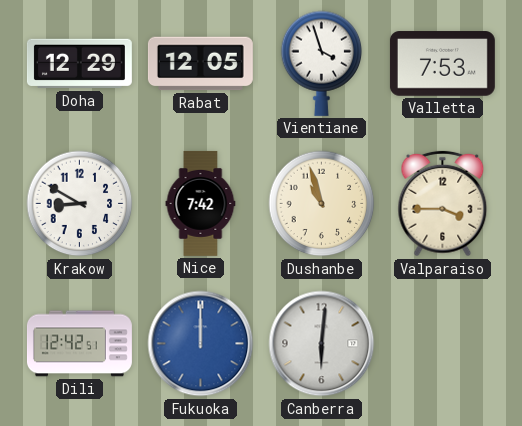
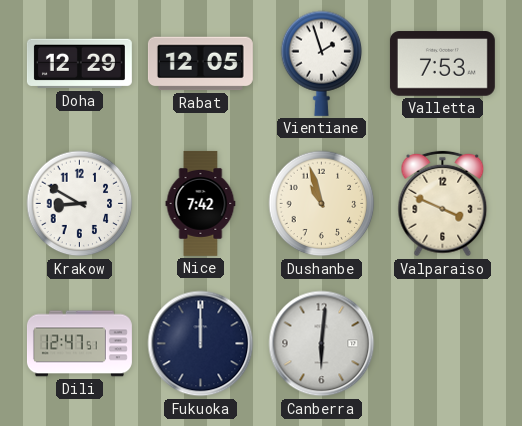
Vientiane: 3:57 -> 1:57 (322, 63)
Valparaiso: 3:45 -> 3:49 (443, 204)
Dili: 12:42 -> 12:47 (79, 344)
Fukuoka dial: blue -> navy (201, 344)
